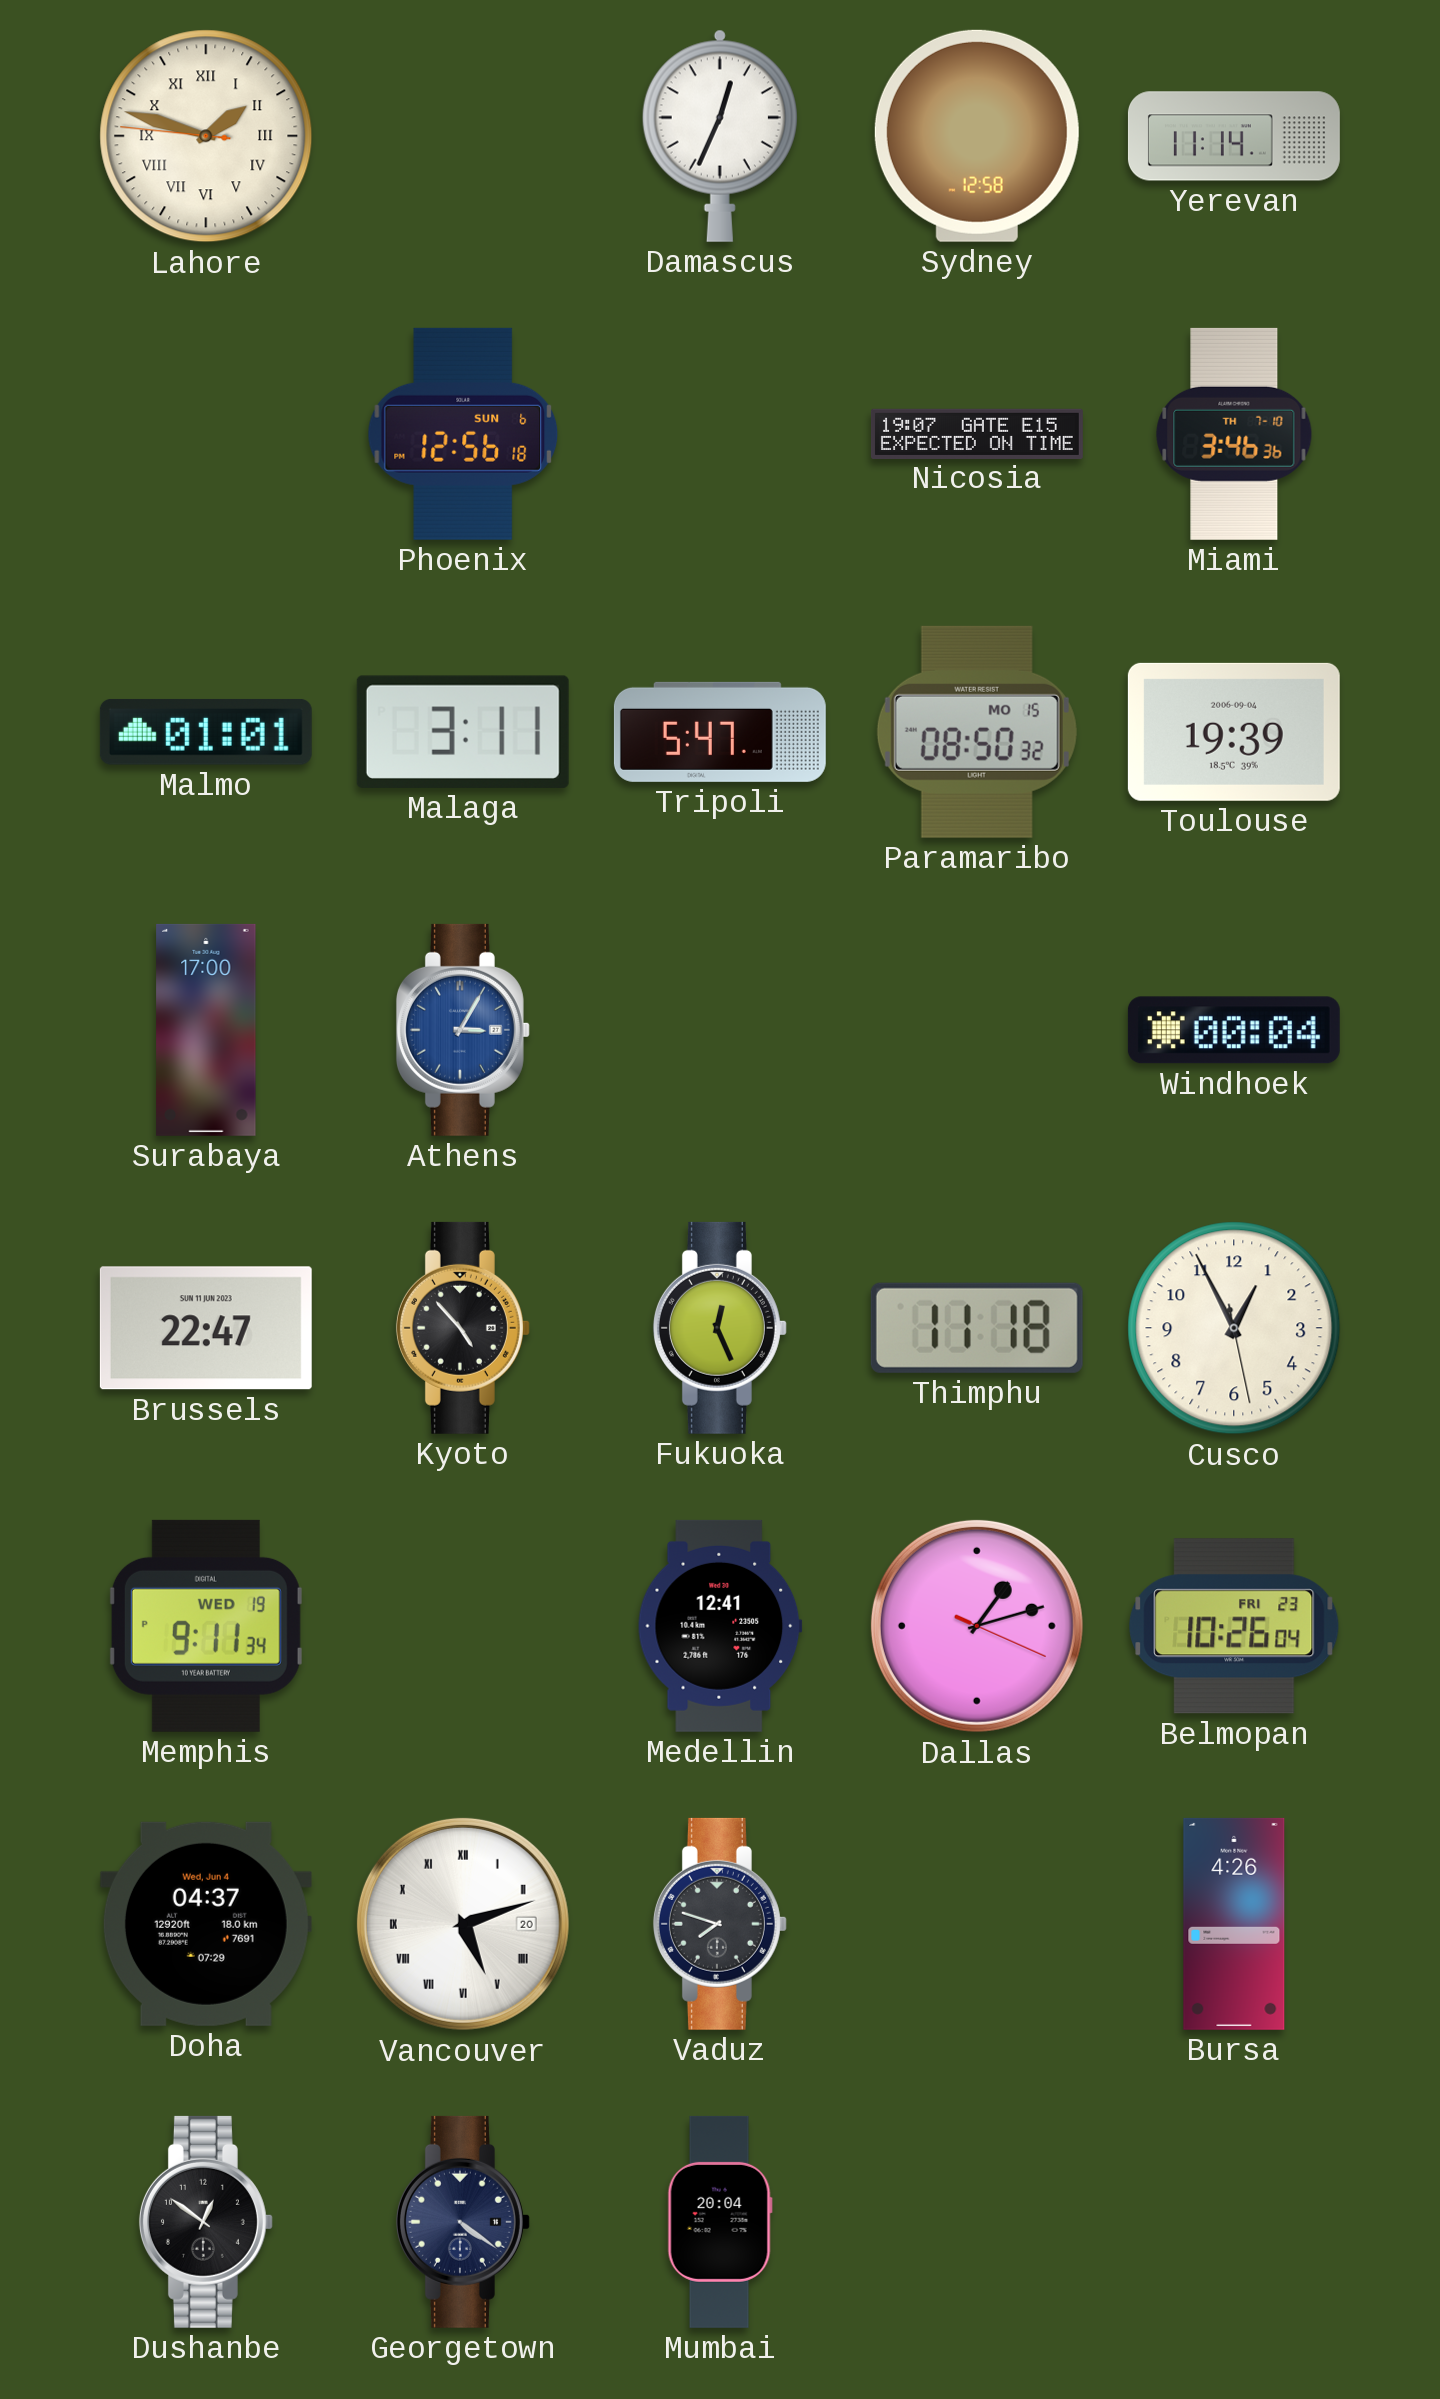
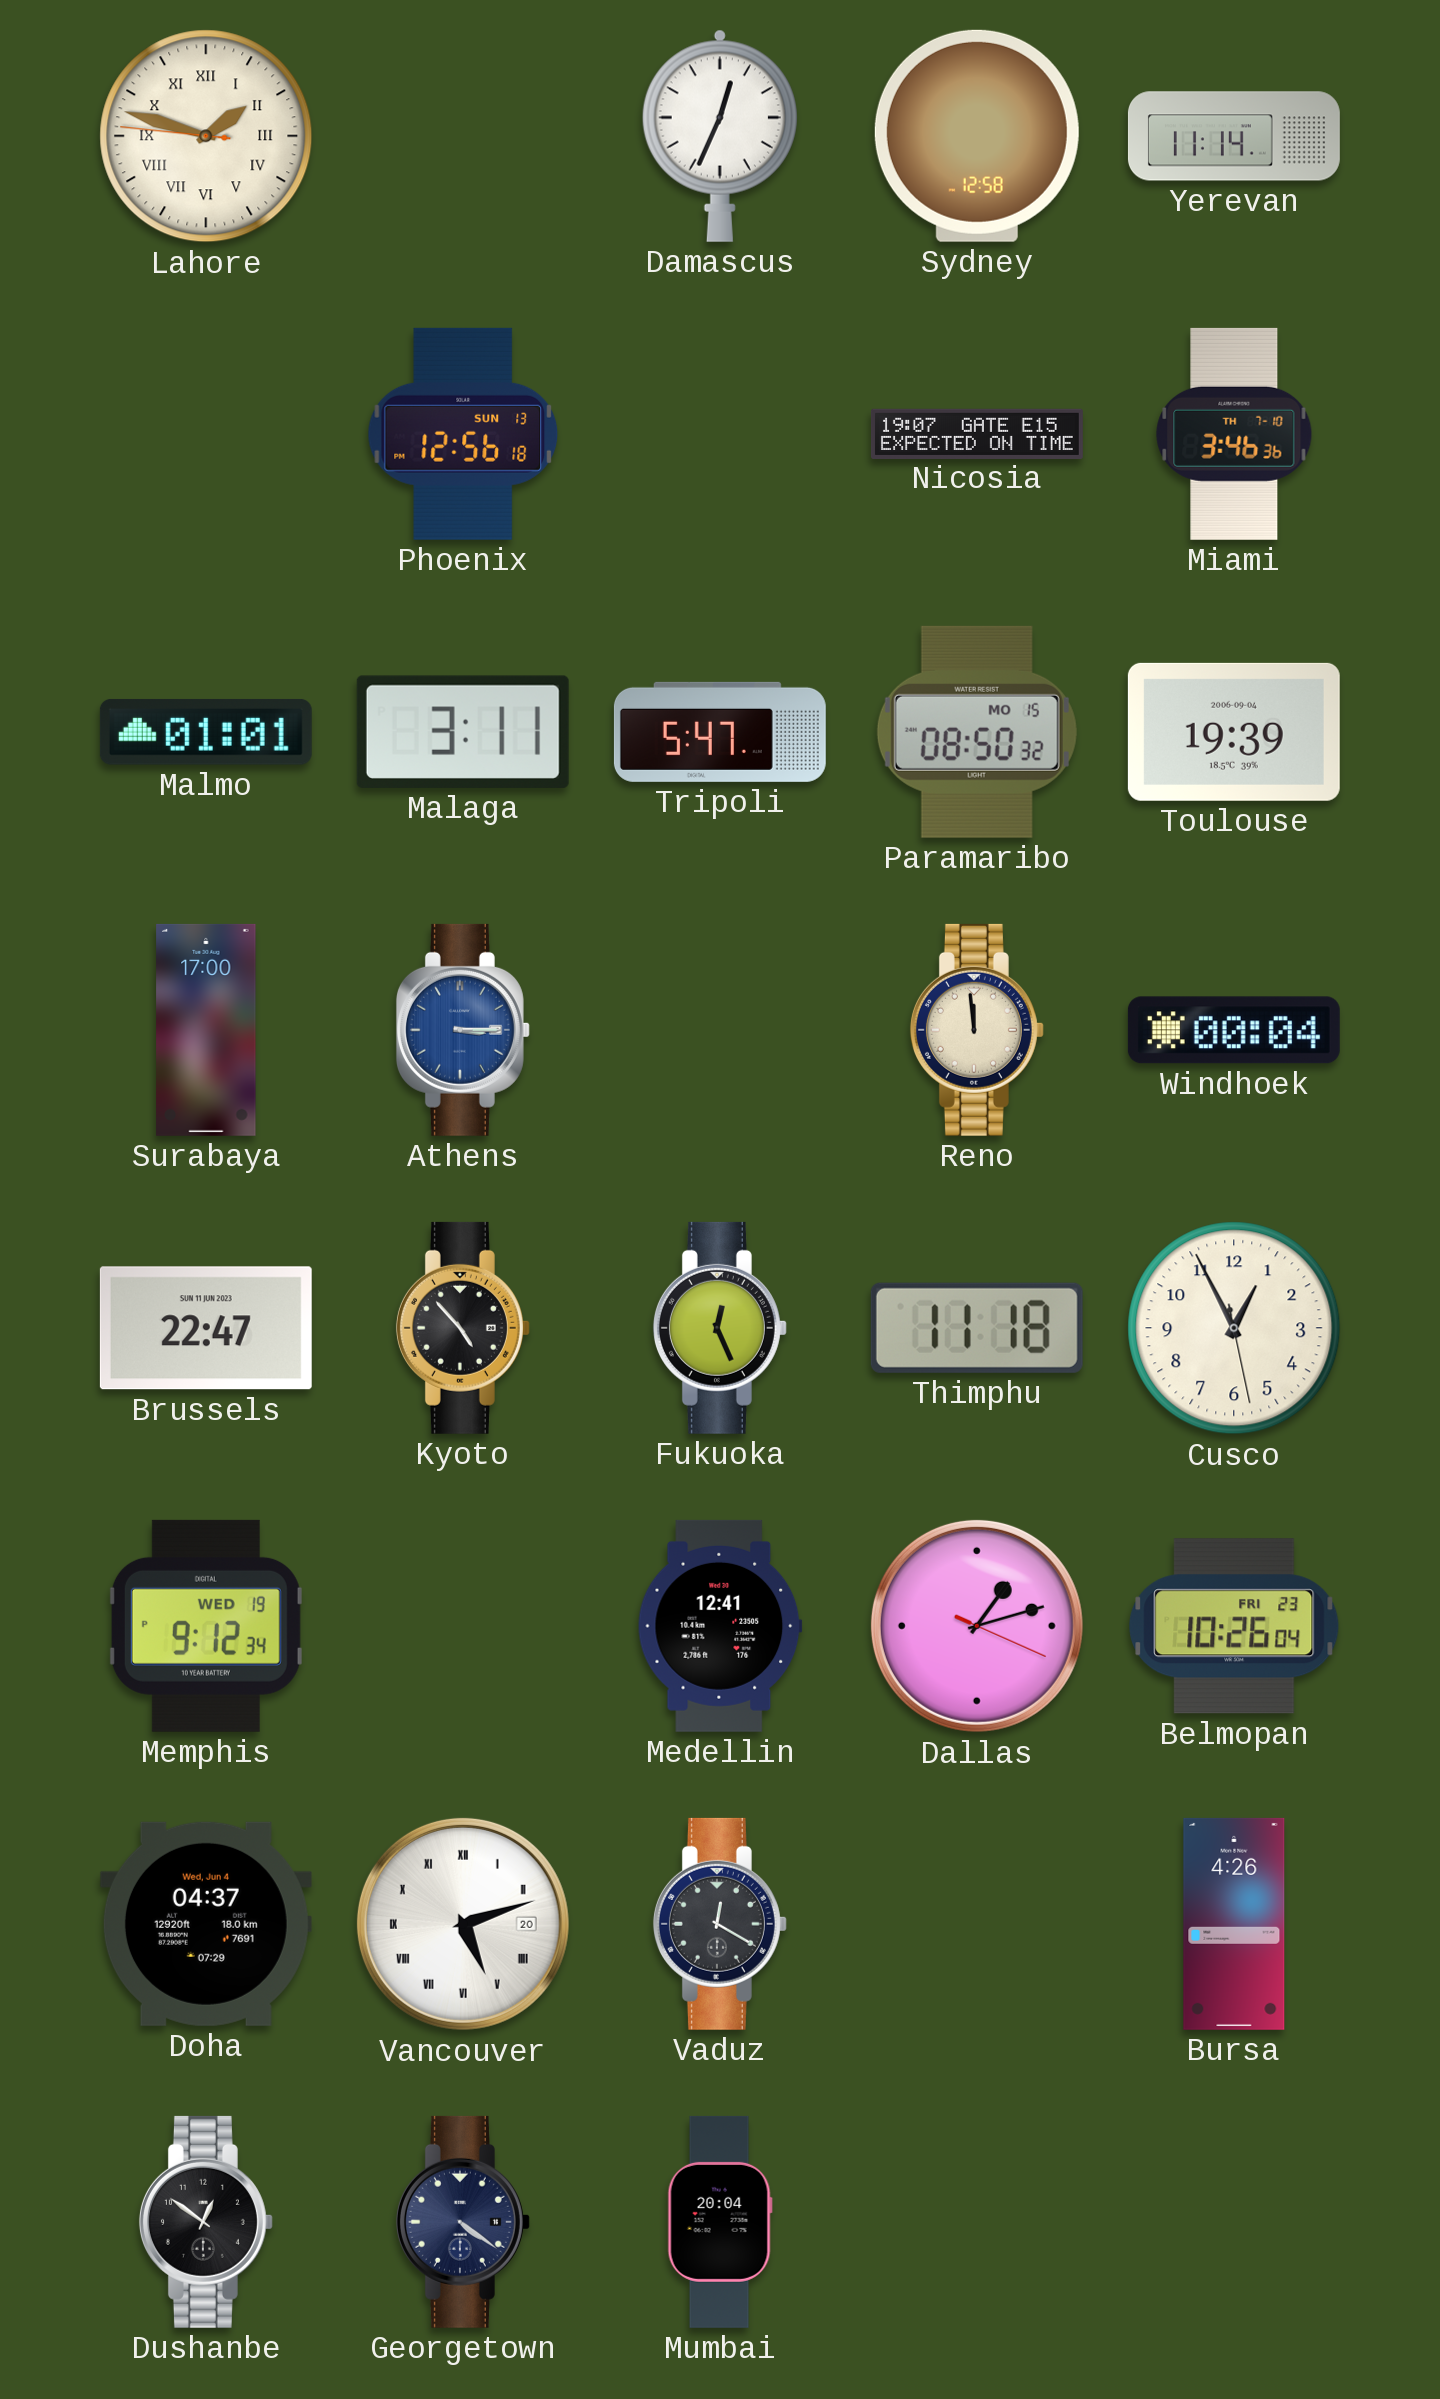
Phoenix date: SUN 6 -> SUN 13 (463, 434)
Athens: 3:05 -> 3:15 (463, 1030)
Reno: none -> 11:59 (977, 1030)
Memphis: 9:11 -> 9:12 (206, 1626)
Vaduz: 7:48 -> 12:20 (720, 1924)
